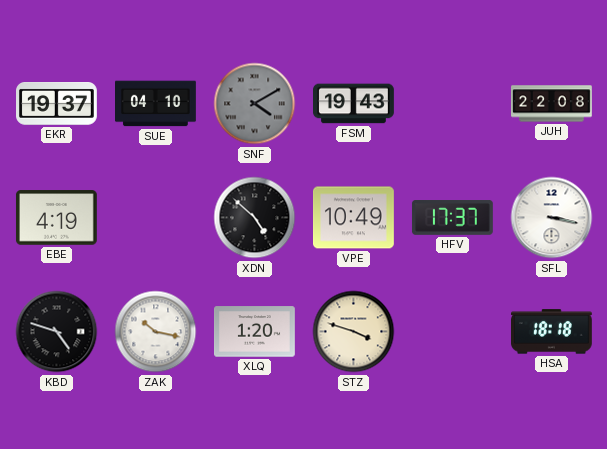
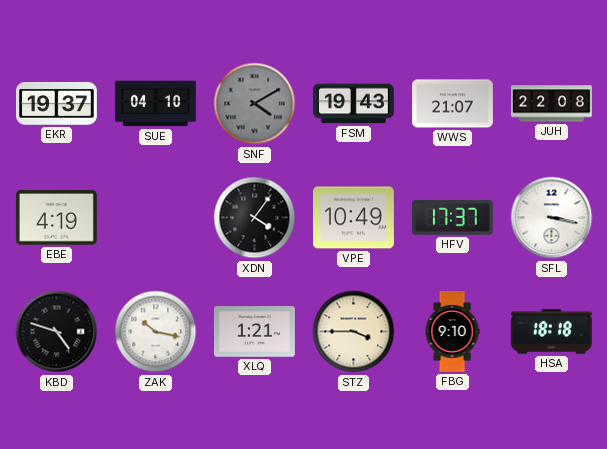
WWS: none -> 21:07 (453, 104)
XDN: 4:52 -> 4:06 (255, 218)
XLQ: 1:20 -> 1:21 (255, 332)
STZ: 3:48 -> 3:45 (354, 332)
FBG: none -> 9:10 (452, 332)
